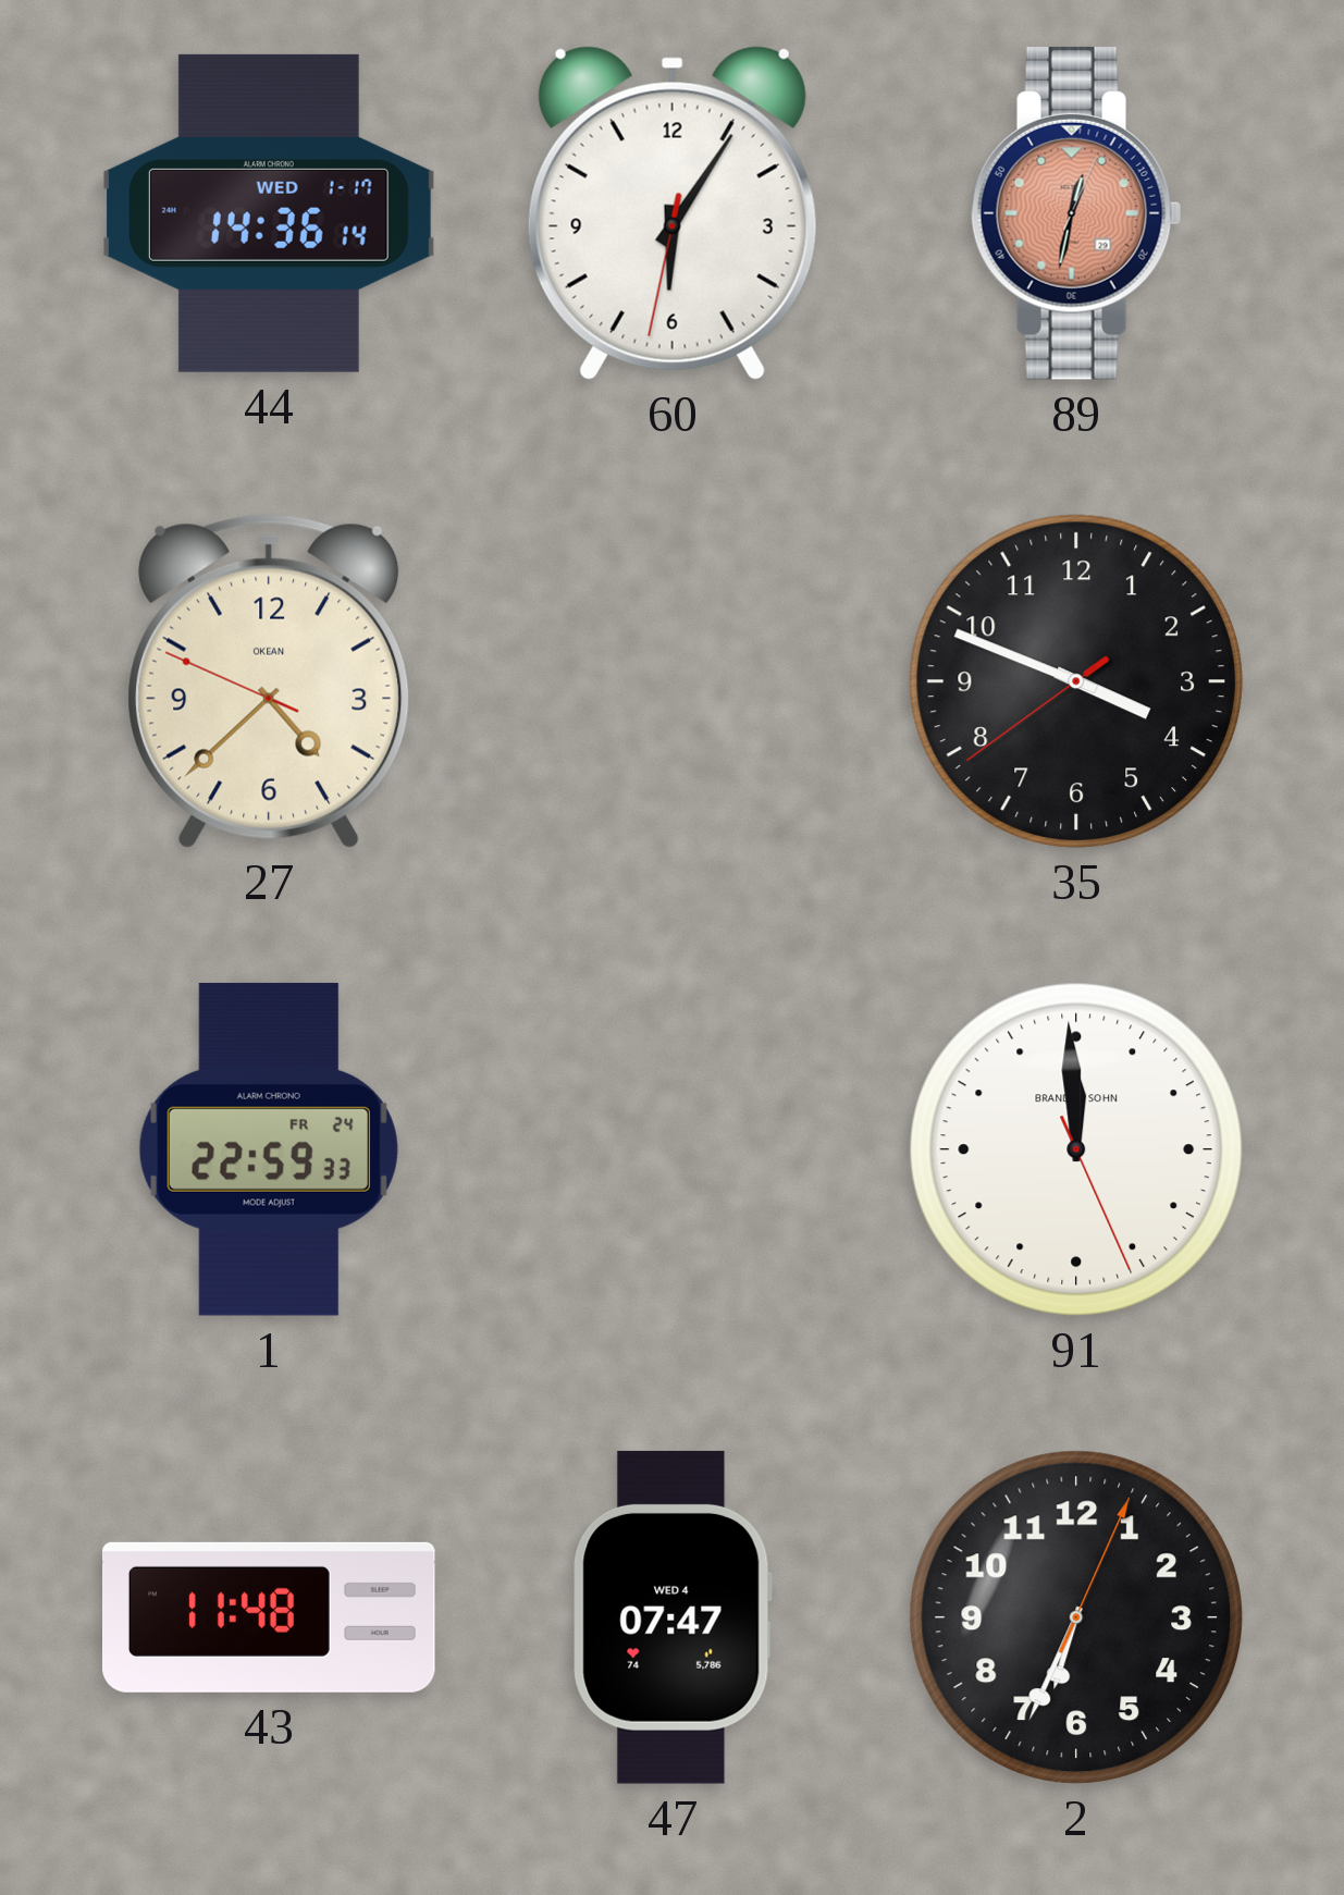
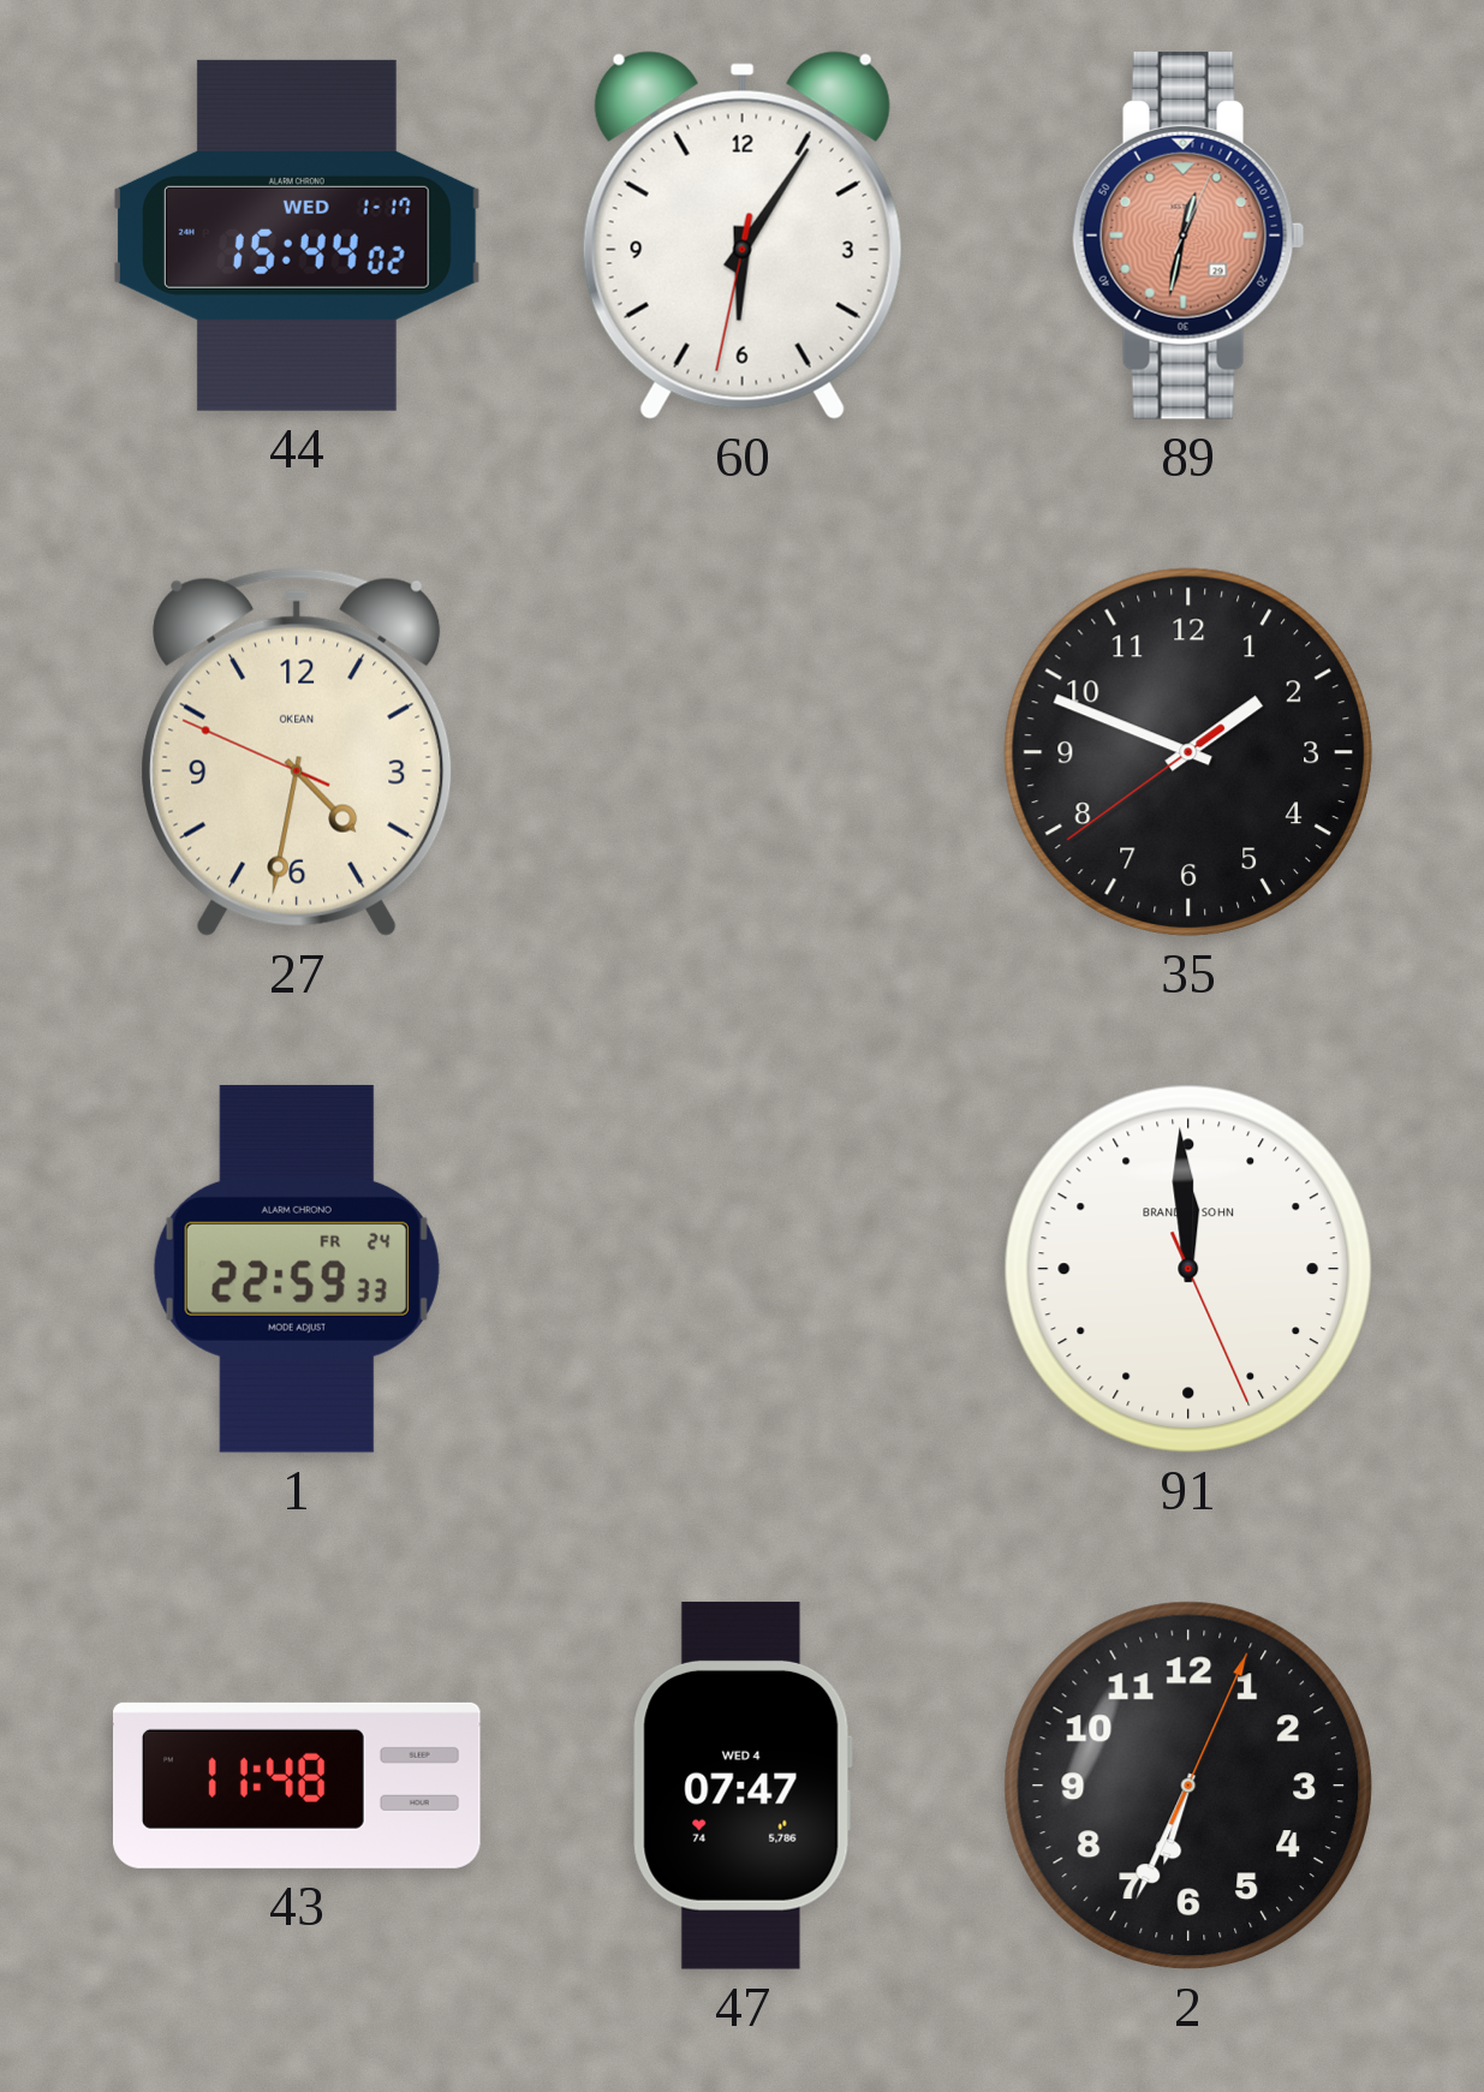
44: 14:36 -> 15:44 (297, 236)
27: 4:37 -> 4:31 (297, 752)
35: 3:48 -> 1:48 (1188, 752)
